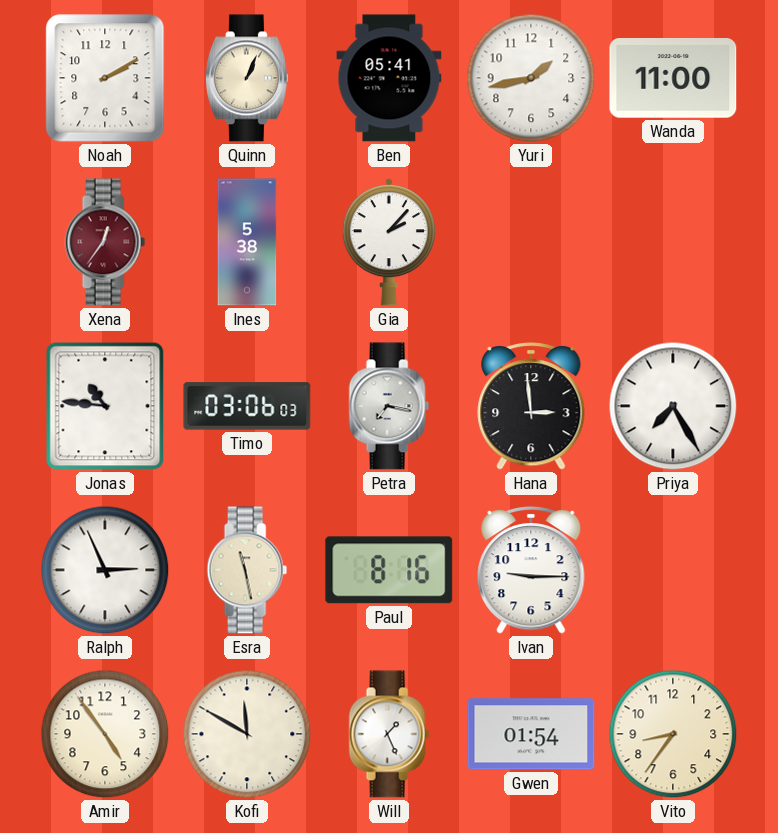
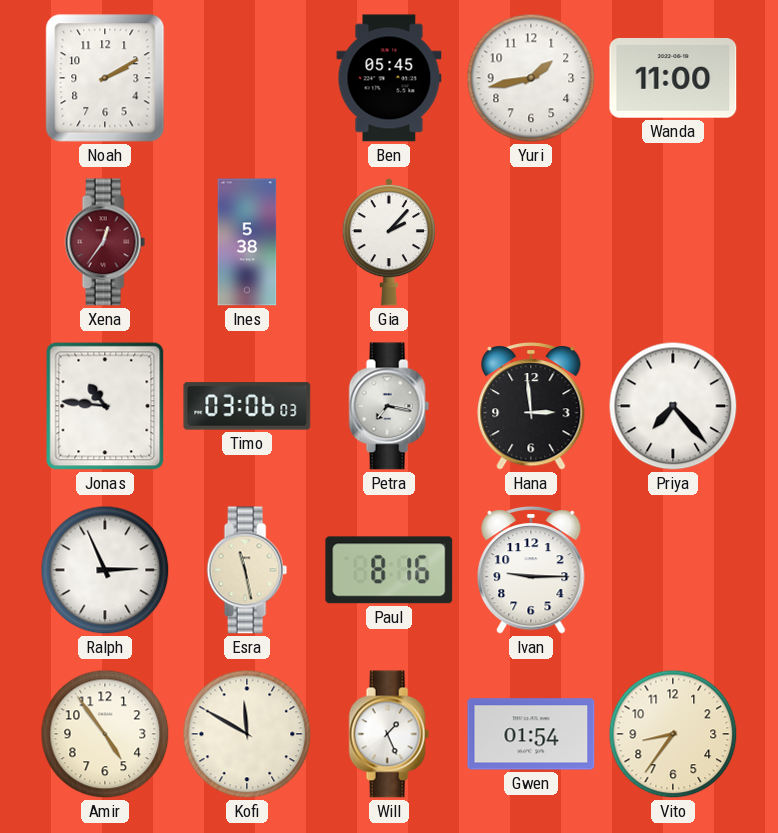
Quinn: 1:04 -> none (247, 78)
Ben: 05:41 -> 05:45 (389, 78)
Priya: 7:25 -> 7:23 (673, 406)
